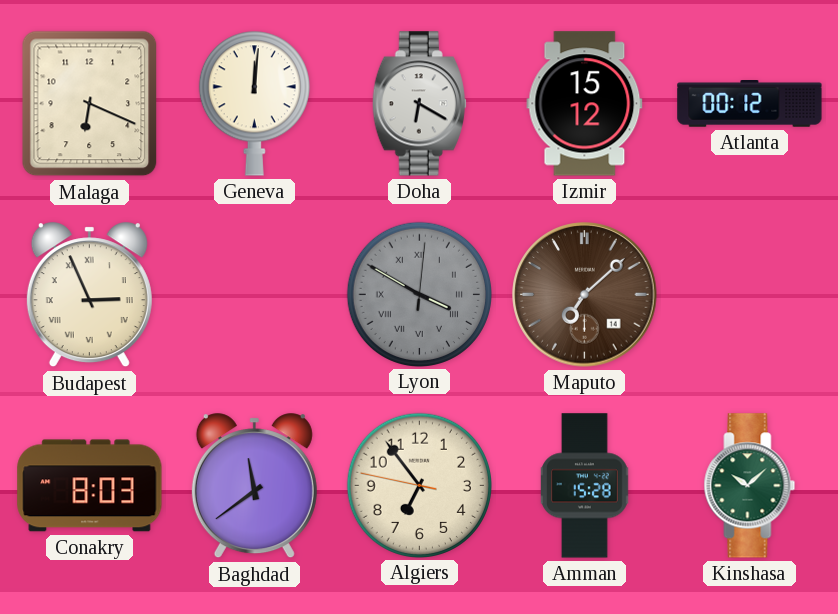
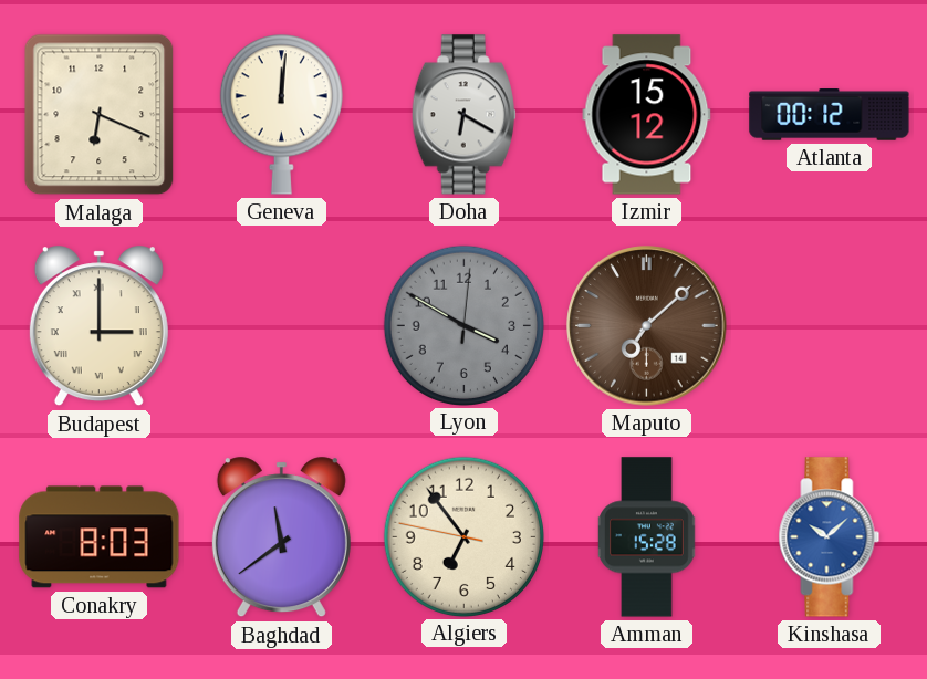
Budapest: 2:56 -> 3:00 (98, 326)
Lyon numerals: Roman -> Arabic (463, 325)
Kinshasa dial: green -> blue (830, 537)
